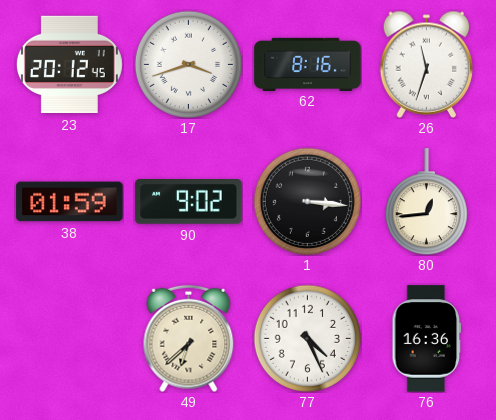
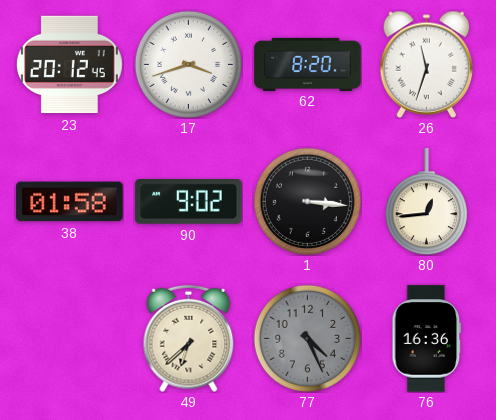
62: 8:16 -> 8:20 (308, 64)
38: 01:59 -> 01:58 (70, 202)
77 dial: white -> grey (307, 338)
